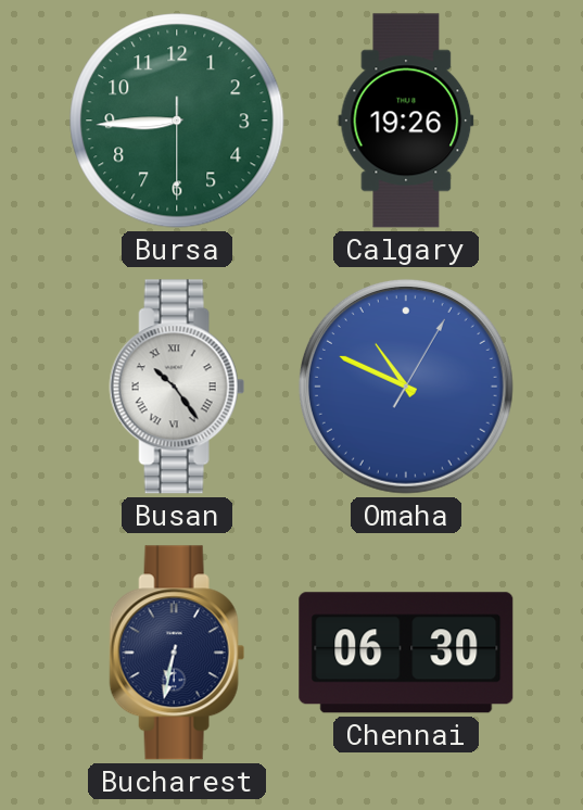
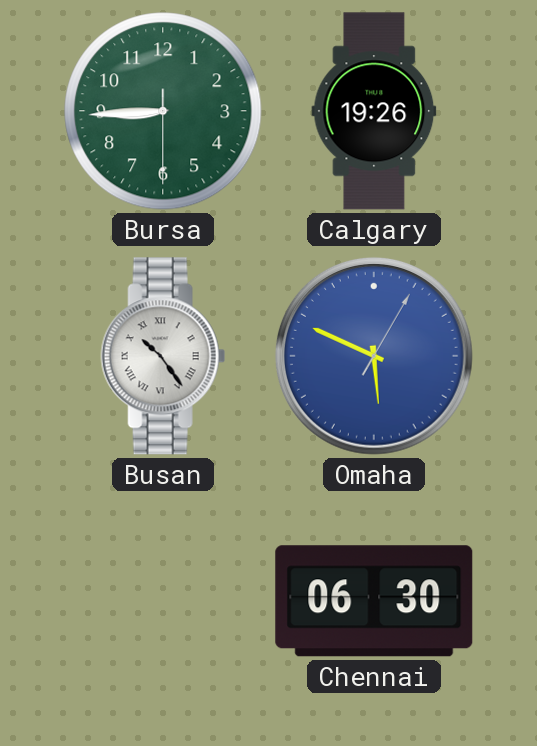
Omaha: 10:49 -> 5:49 (374, 356)
Bucharest: 6:32 -> none (177, 653)
